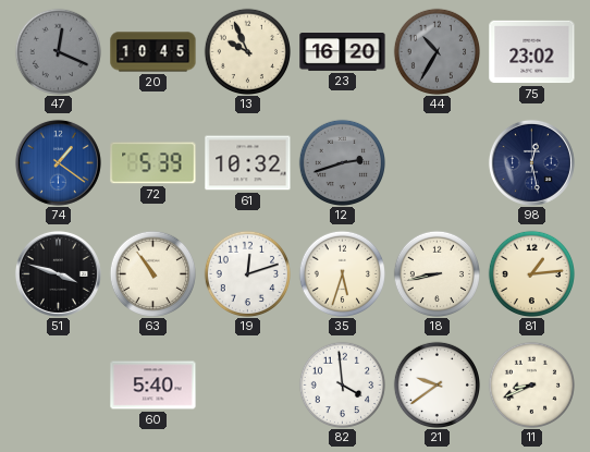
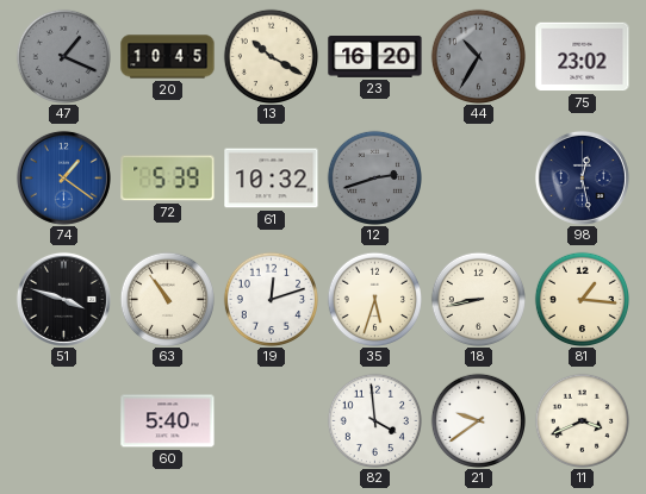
47: 12:19 -> 1:19 (63, 56)
13: 9:56 -> 10:20 (271, 56)
81: 1:14 -> 1:16 (582, 299)
11: 8:41 -> 3:41 (582, 420)
